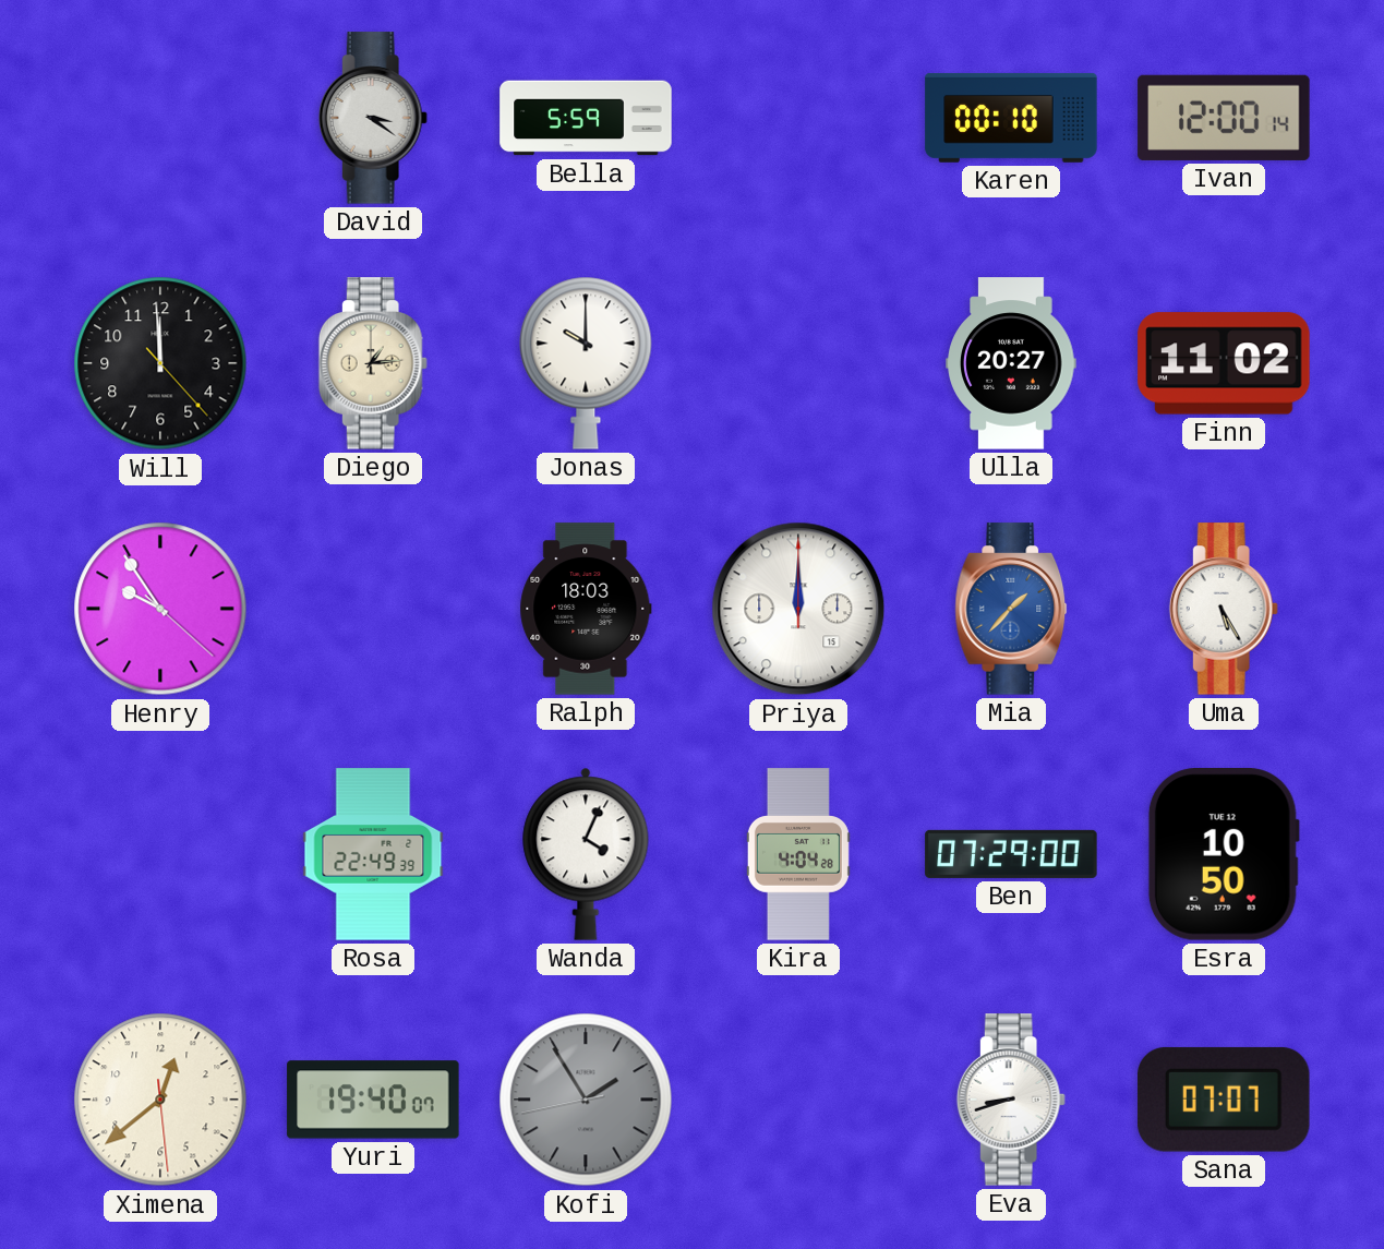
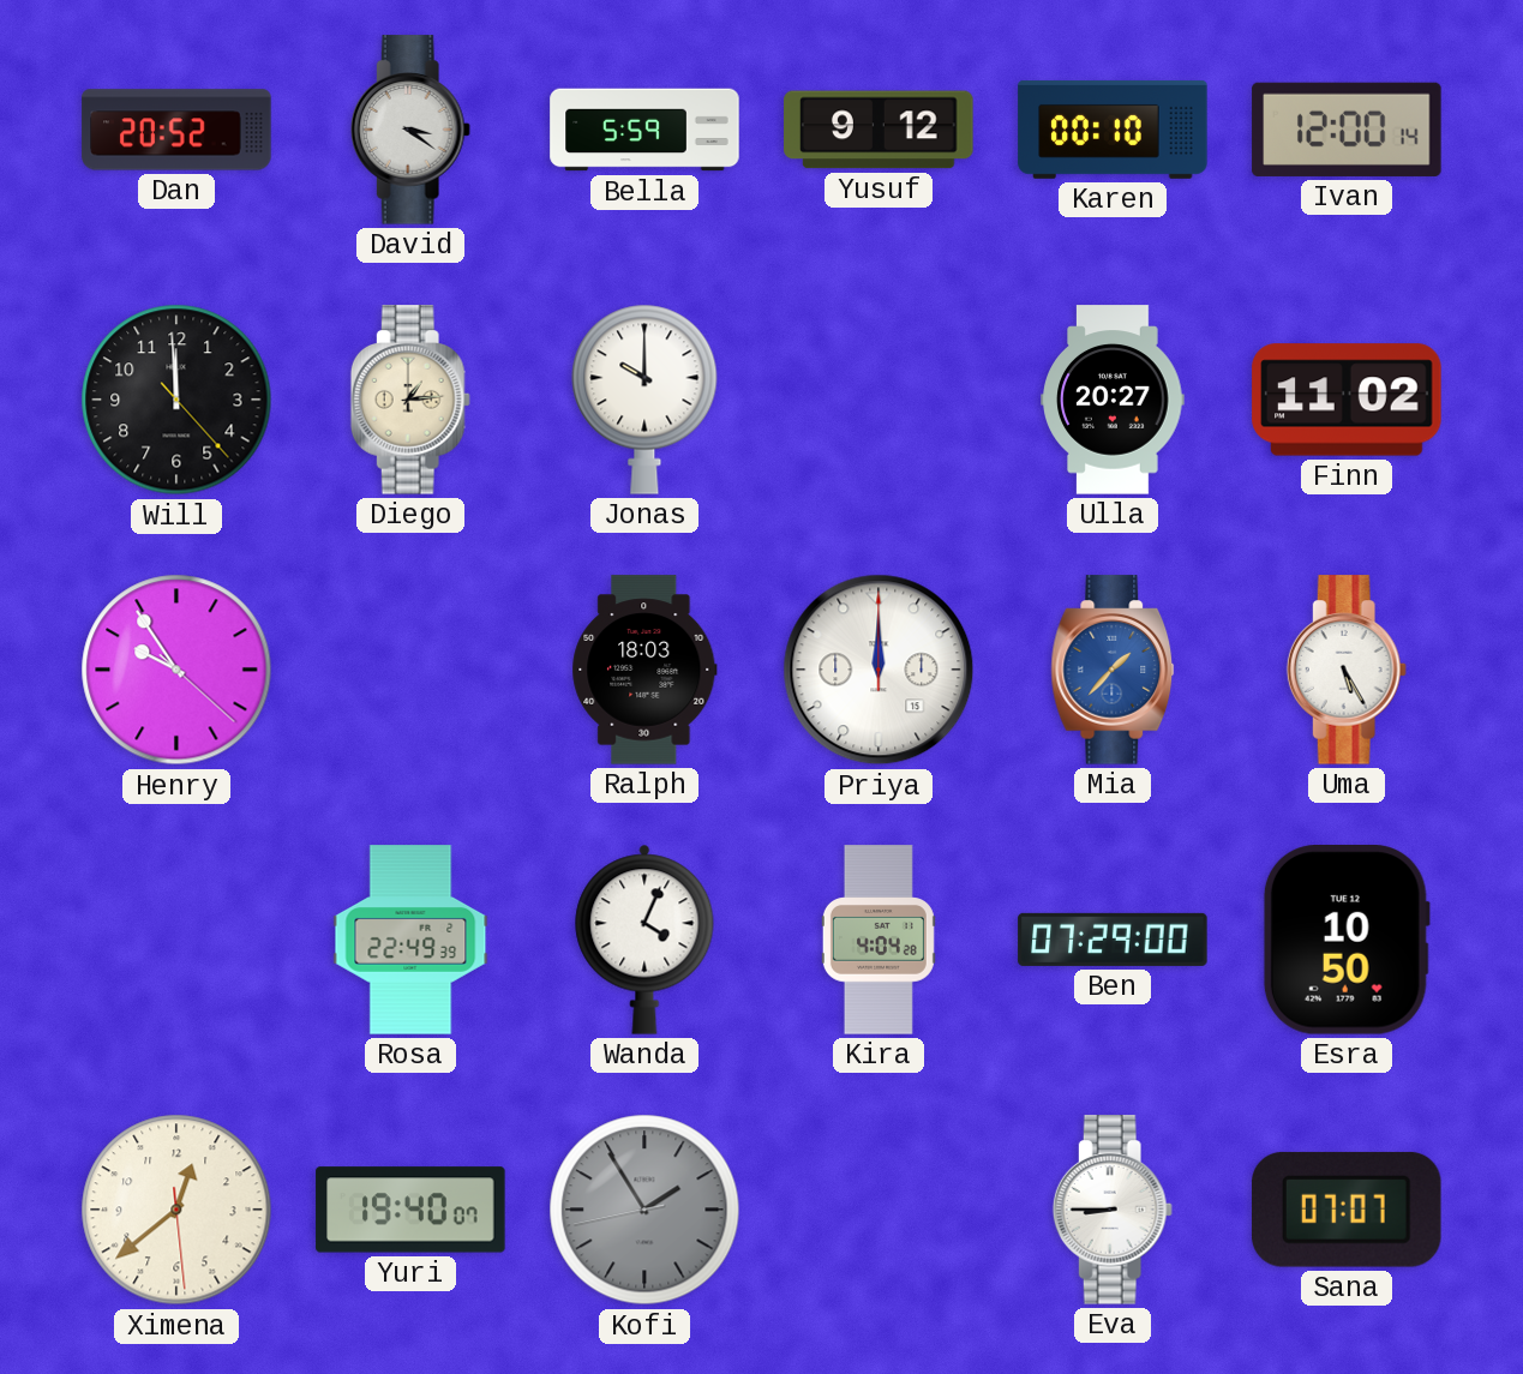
Dan: none -> 20:52 (176, 130)
Yusuf: none -> 9:12 (879, 130)
Eva: 8:42 -> 8:45 (1113, 1210)
